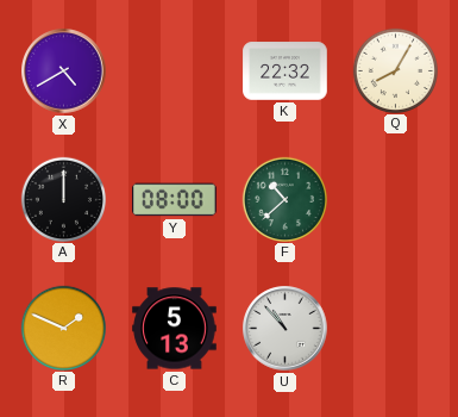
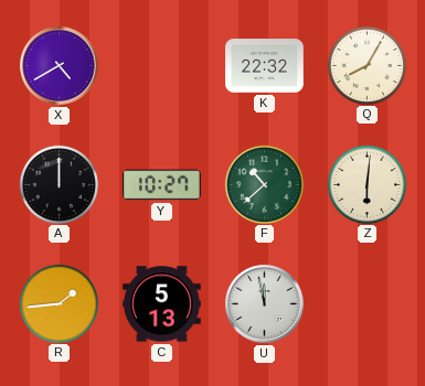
Y: 08:00 -> 10:27 (162, 185)
Z: none -> 6:01 (366, 184)
R: 1:49 -> 1:44 (59, 303)
U: 10:53 -> 11:58 (265, 304)
